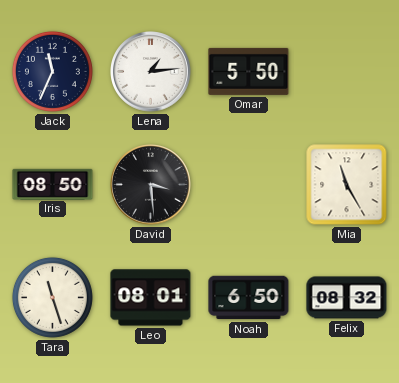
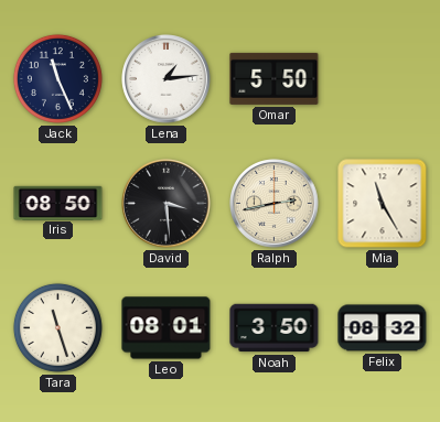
Jack: 11:34 -> 11:26 (57, 78)
Ralph: none -> 2:43 (275, 204)
Noah: 6:50 -> 3:50 (275, 328)
